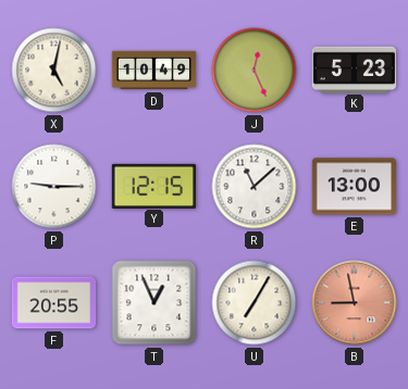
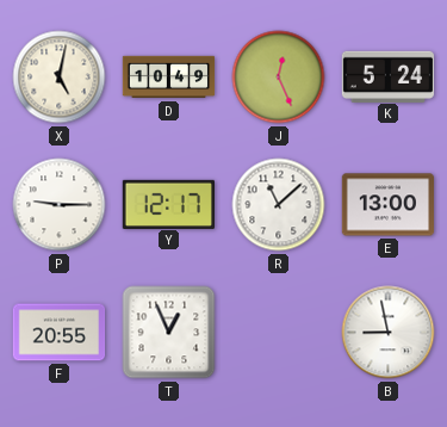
K: 5:23 -> 5:24 (389, 76)
Y: 12:15 -> 12:17 (169, 204)
U: 7:05 -> none (255, 303)
B dial: salmon -> white (389, 333)
